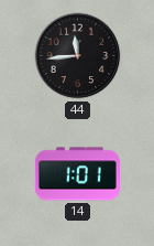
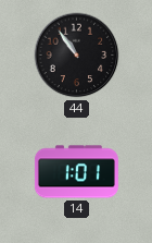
44: 11:44 -> 10:54 (77, 56)
